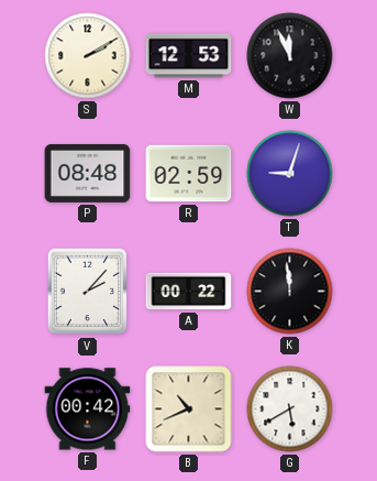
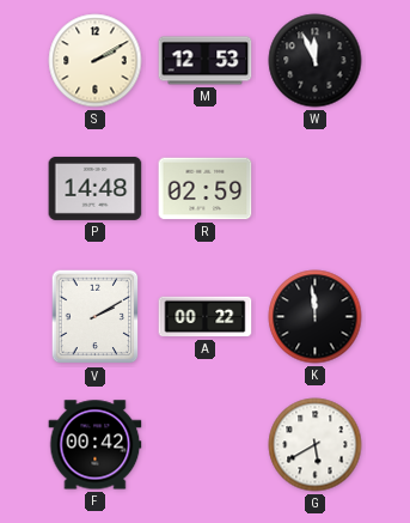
P: 08:48 -> 14:48 (96, 188)
T: 9:03 -> none (290, 174)
V: 2:07 -> 2:10 (96, 317)
B: 10:41 -> none (189, 409)
